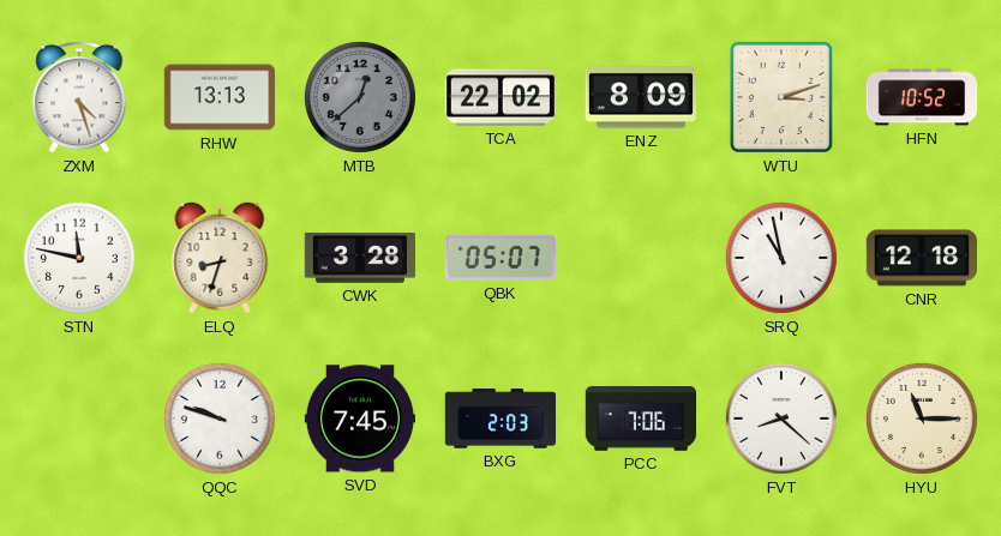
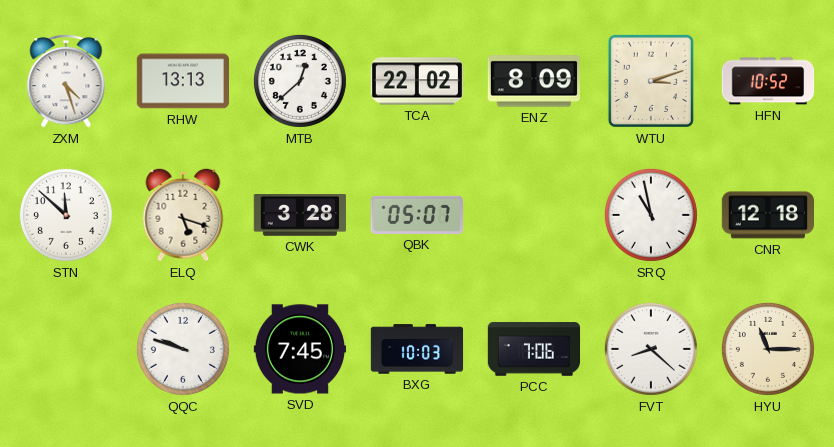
MTB dial: grey -> white (300, 81)
STN: 11:47 -> 11:52 (66, 215)
ELQ: 8:33 -> 5:18 (183, 215)
BXG: 2:03 -> 10:03 (417, 349)
